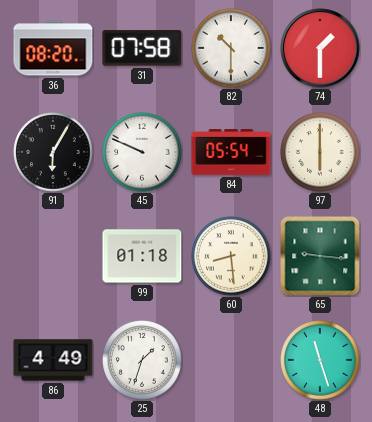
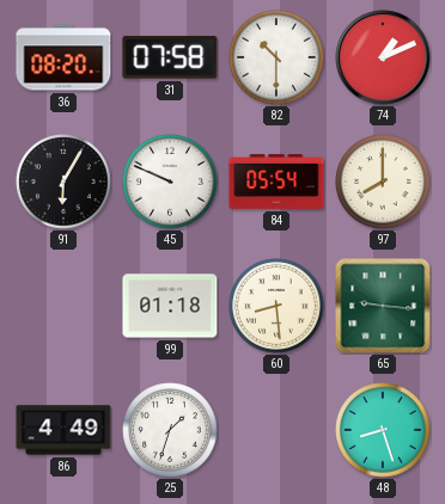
74: 1:30 -> 1:11 (383, 57)
97: 6:00 -> 8:00 (383, 182)
48: 11:27 -> 8:27 (383, 430)
